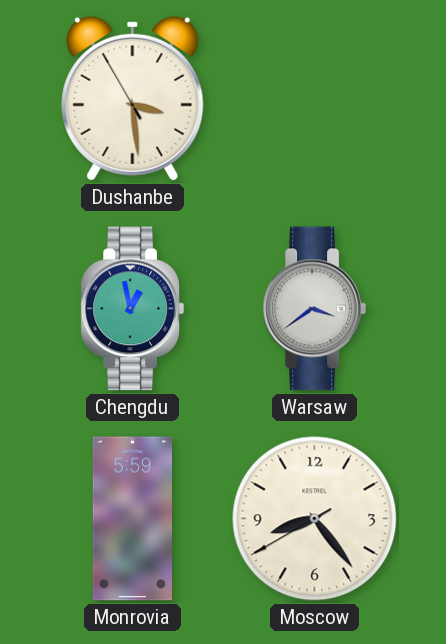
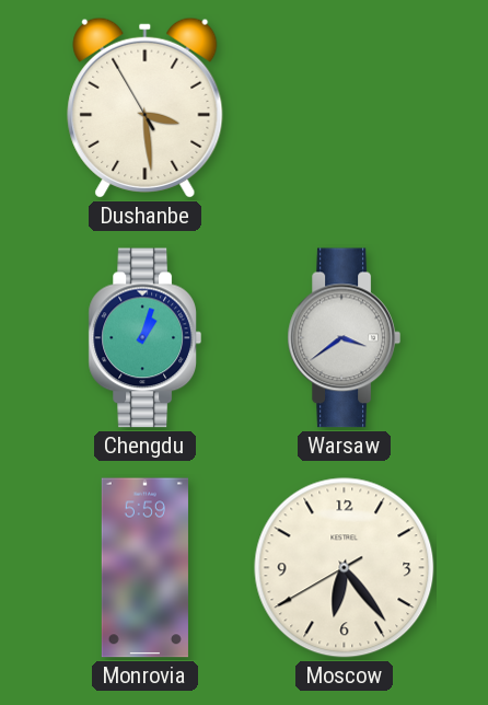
Chengdu: 12:58 -> 1:03 (144, 338)
Moscow: 8:23 -> 6:23 (345, 568)
